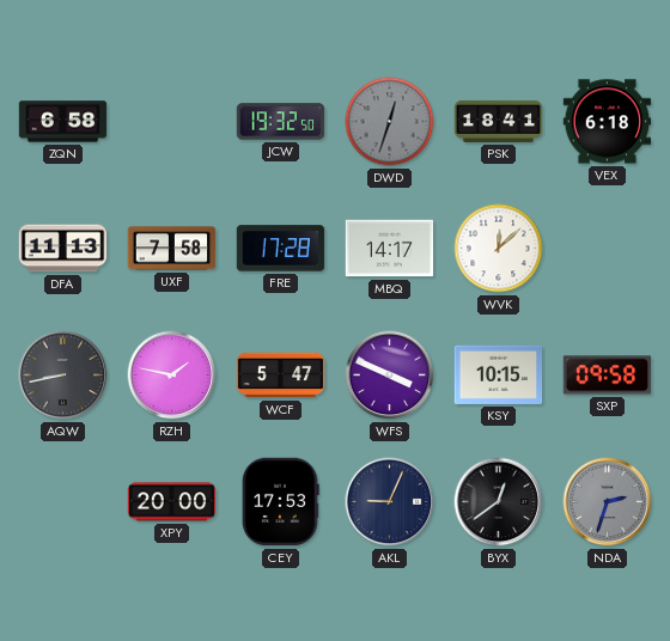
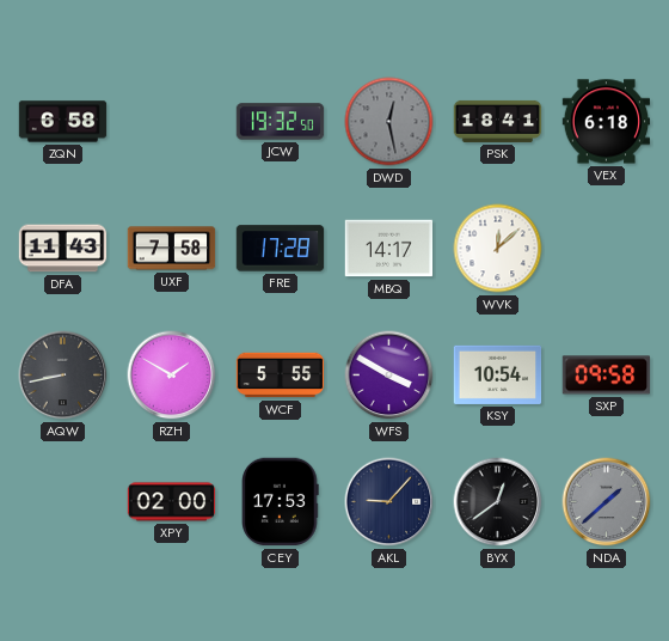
DWD: 12:33 -> 12:28 (389, 122)
DFA: 11:13 -> 11:43 (63, 249)
RZH: 1:47 -> 1:50 (172, 376)
WCF: 5:47 -> 5:55 (281, 376)
WFS: 3:49 -> 3:50 (389, 376)
KSY: 10:15 -> 10:54 (498, 374)
XPY: 20:00 -> 02:00 (172, 502)
AKL: 9:04 -> 9:07 (389, 502)
NDA: 2:33 -> 1:38 (607, 502)
